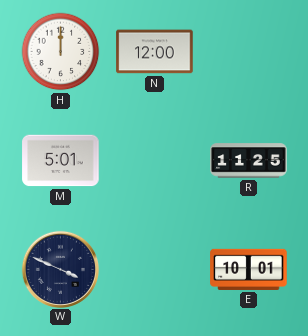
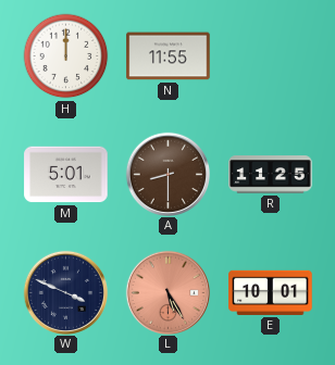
N: 12:00 -> 11:55 (169, 56)
A: none -> 8:30 (167, 174)
L: none -> 5:25 (167, 292)
